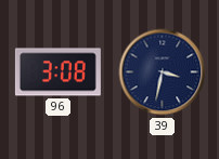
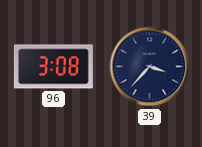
39: 3:32 -> 3:37 (150, 67)
